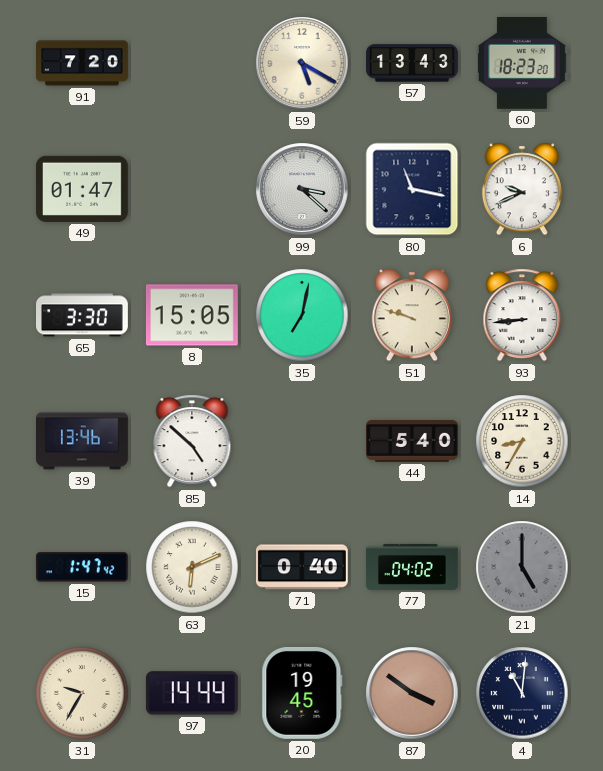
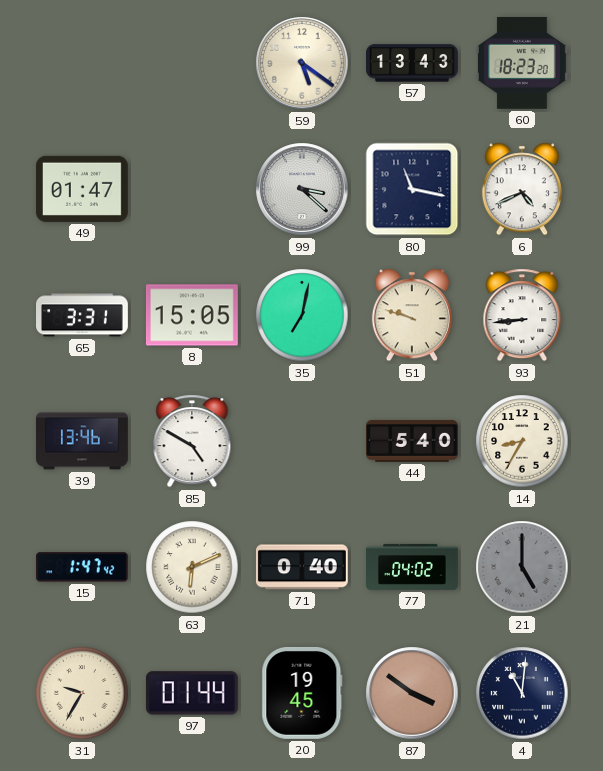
91: 7:20 -> none (83, 63)
59: 5:20 -> 5:21 (302, 63)
6: 9:41 -> 4:41 (522, 189)
65: 3:30 -> 3:31 (83, 315)
85: 4:52 -> 4:50 (192, 441)
97: 14:44 -> 01:44 (192, 693)
